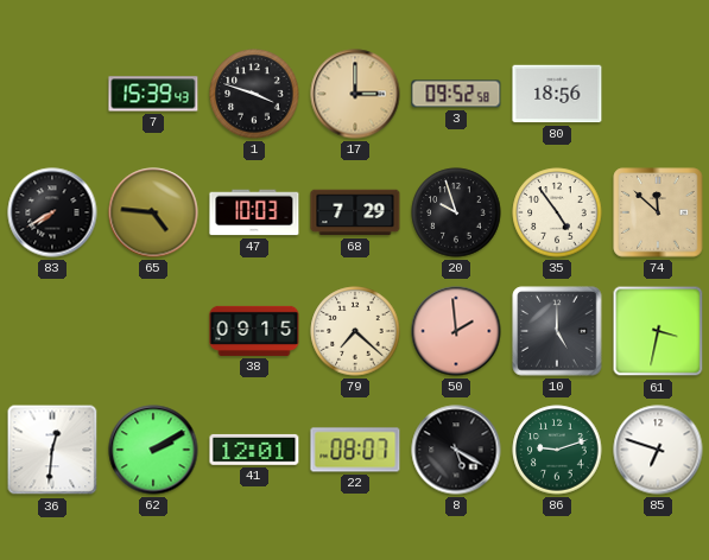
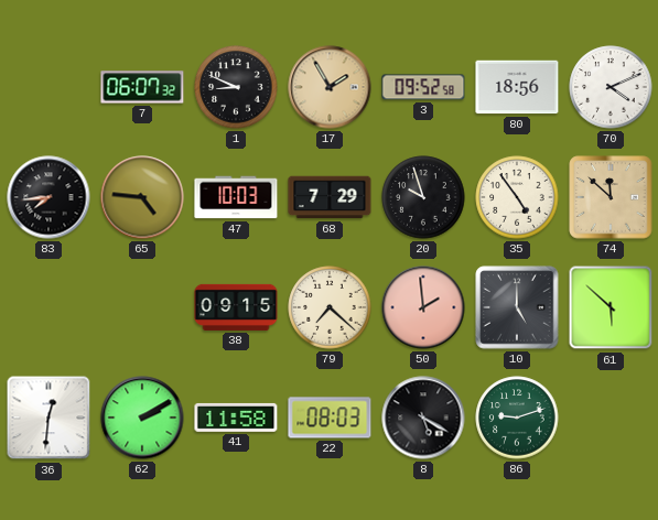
7: 15:39 -> 06:07 (142, 87)
1: 3:48 -> 8:49 (236, 87)
17: 3:00 -> 1:55 (330, 87)
70: none -> 4:11 (611, 87)
83: 7:40 -> 7:44 (48, 197)
61: 3:32 -> 5:52 (611, 307)
41: 12:01 -> 11:58 (236, 418)
22: 08:07 -> 08:03 (330, 418)
85: 6:48 -> none (658, 450)
